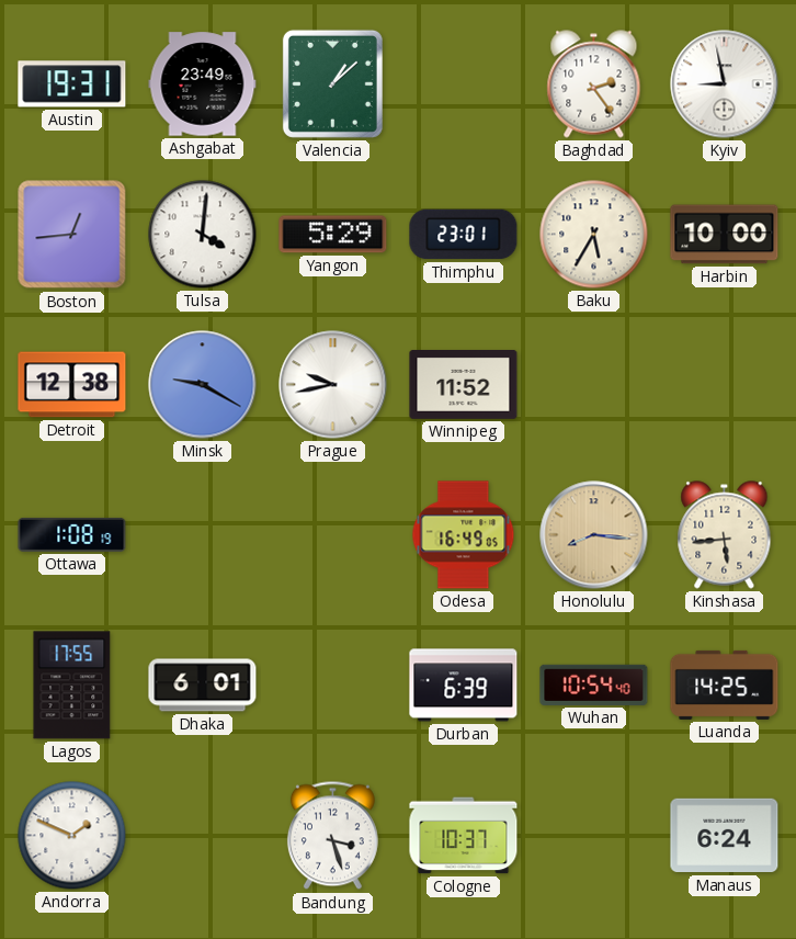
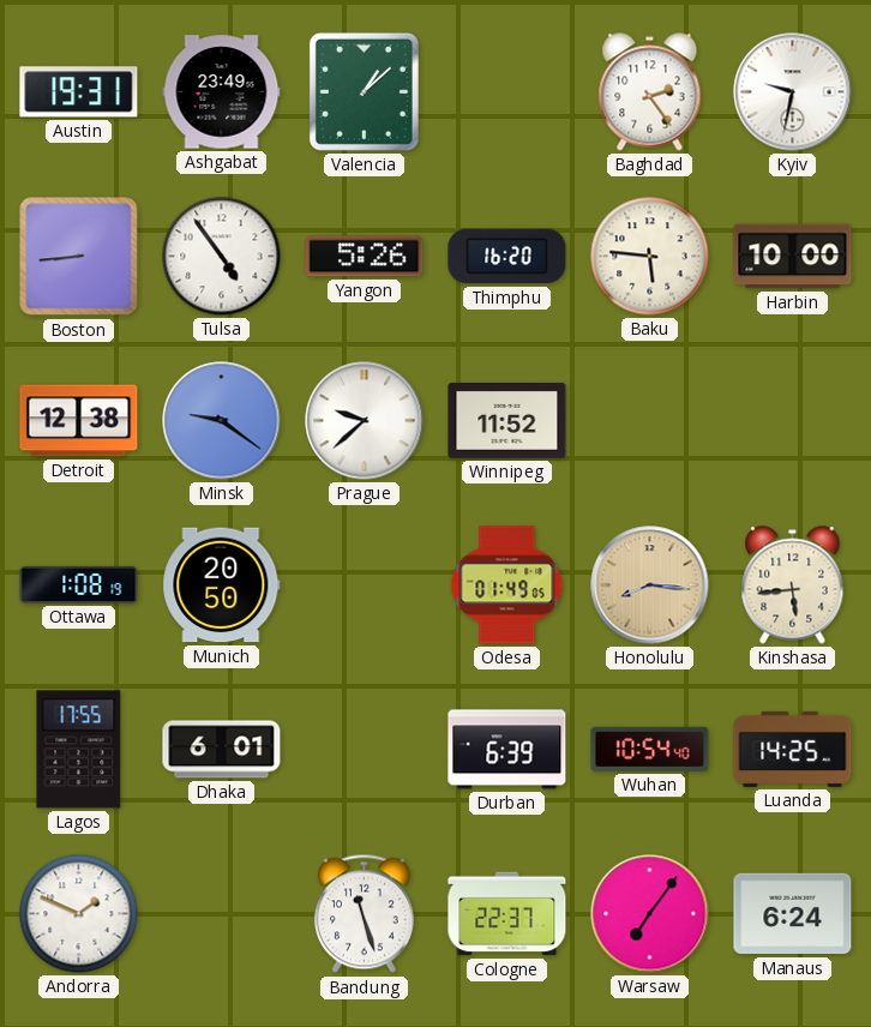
Kyiv: 8:58 -> 9:32 (793, 92)
Boston: 12:44 -> 8:44 (79, 257)
Tulsa: 4:01 -> 4:54 (222, 257)
Yangon: 5:29 -> 5:26 (365, 257)
Thimphu: 23:01 -> 16:20 (507, 257)
Baku: 5:35 -> 5:46 (650, 257)
Minsk: 9:20 -> 9:21 (222, 421)
Prague: 9:43 -> 9:38 (365, 421)
Munich: none -> 20:50 (222, 585)
Odesa: 16:49 -> 01:49 (507, 585)
Bandung: 3:27 -> 11:27 (364, 914)
Cologne: 10:37 -> 22:37 (507, 914)
Warsaw: none -> 7:06 (650, 914)
